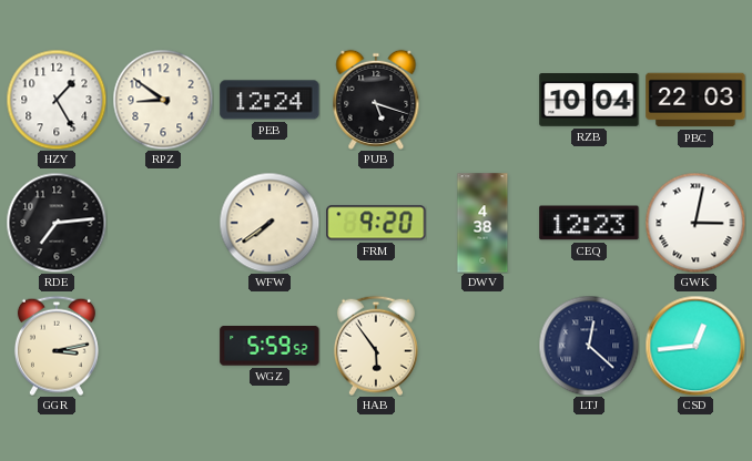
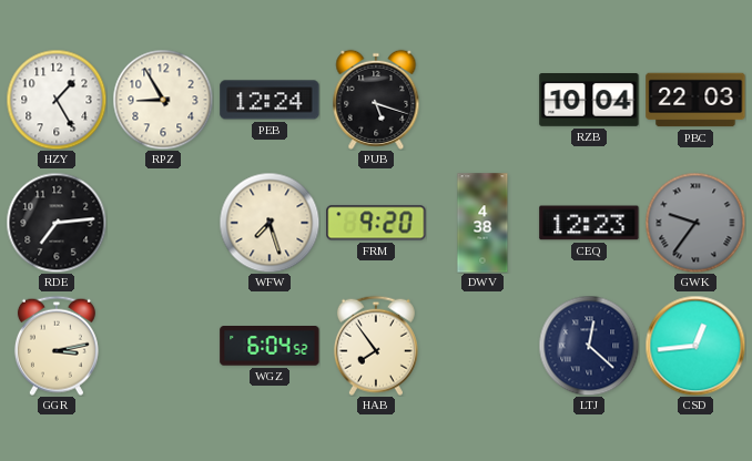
RPZ: 8:51 -> 8:55 (163, 100)
WFW: 7:39 -> 7:27 (270, 223)
GWK: 3:02 -> 9:36 (695, 223)
GWK dial: white -> grey (695, 223)
WGZ: 5:59 -> 6:04 (270, 347)
HAB: 5:54 -> 7:54 (376, 346)
